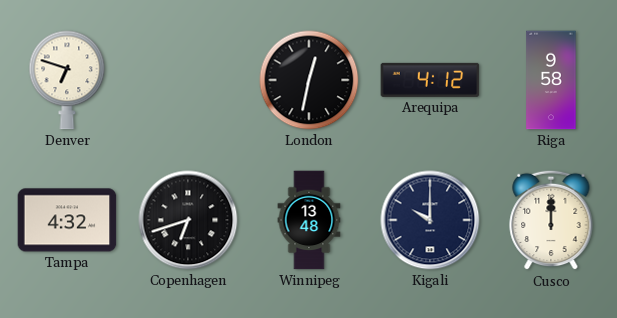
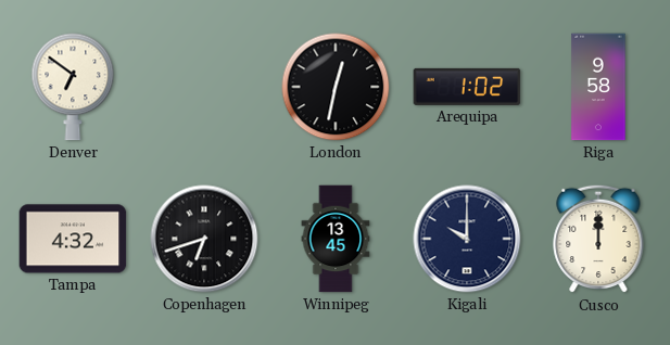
Denver: 6:48 -> 6:51 (73, 87)
Arequipa: 4:12 -> 1:02 (467, 87)
Winnipeg: 13:48 -> 13:45 (336, 239)
